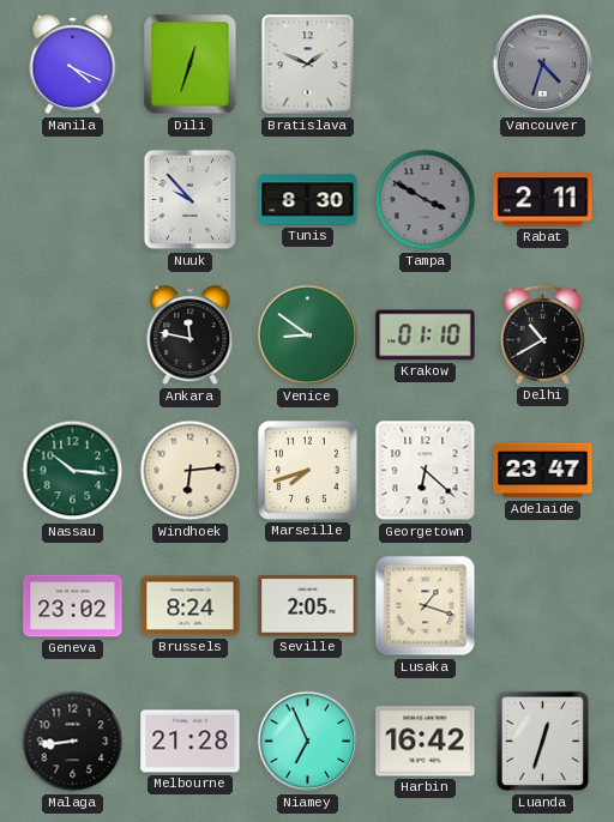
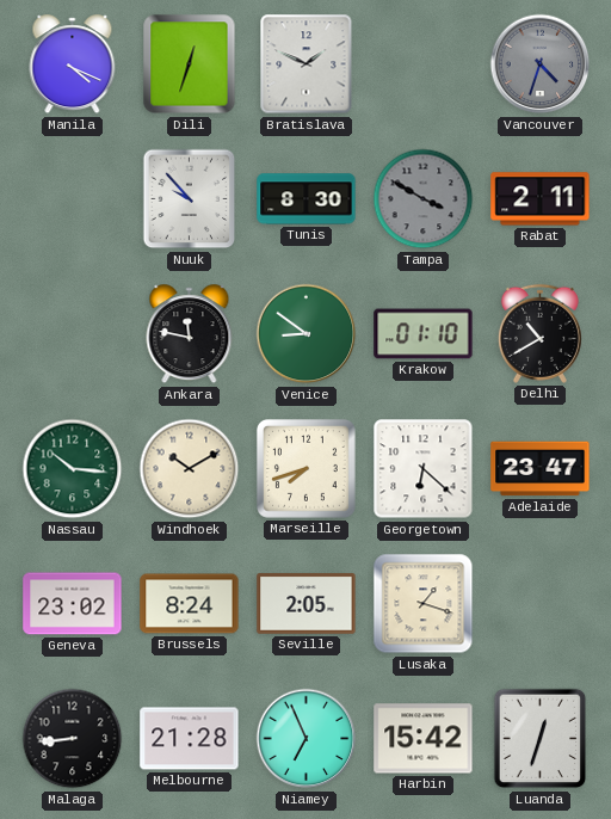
Windhoek: 6:14 -> 10:10 (190, 469)
Harbin: 16:42 -> 15:42 (424, 739)
